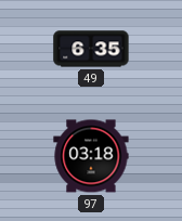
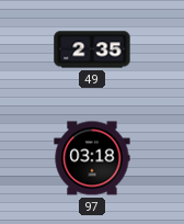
49: 6:35 -> 2:35 (92, 49)
